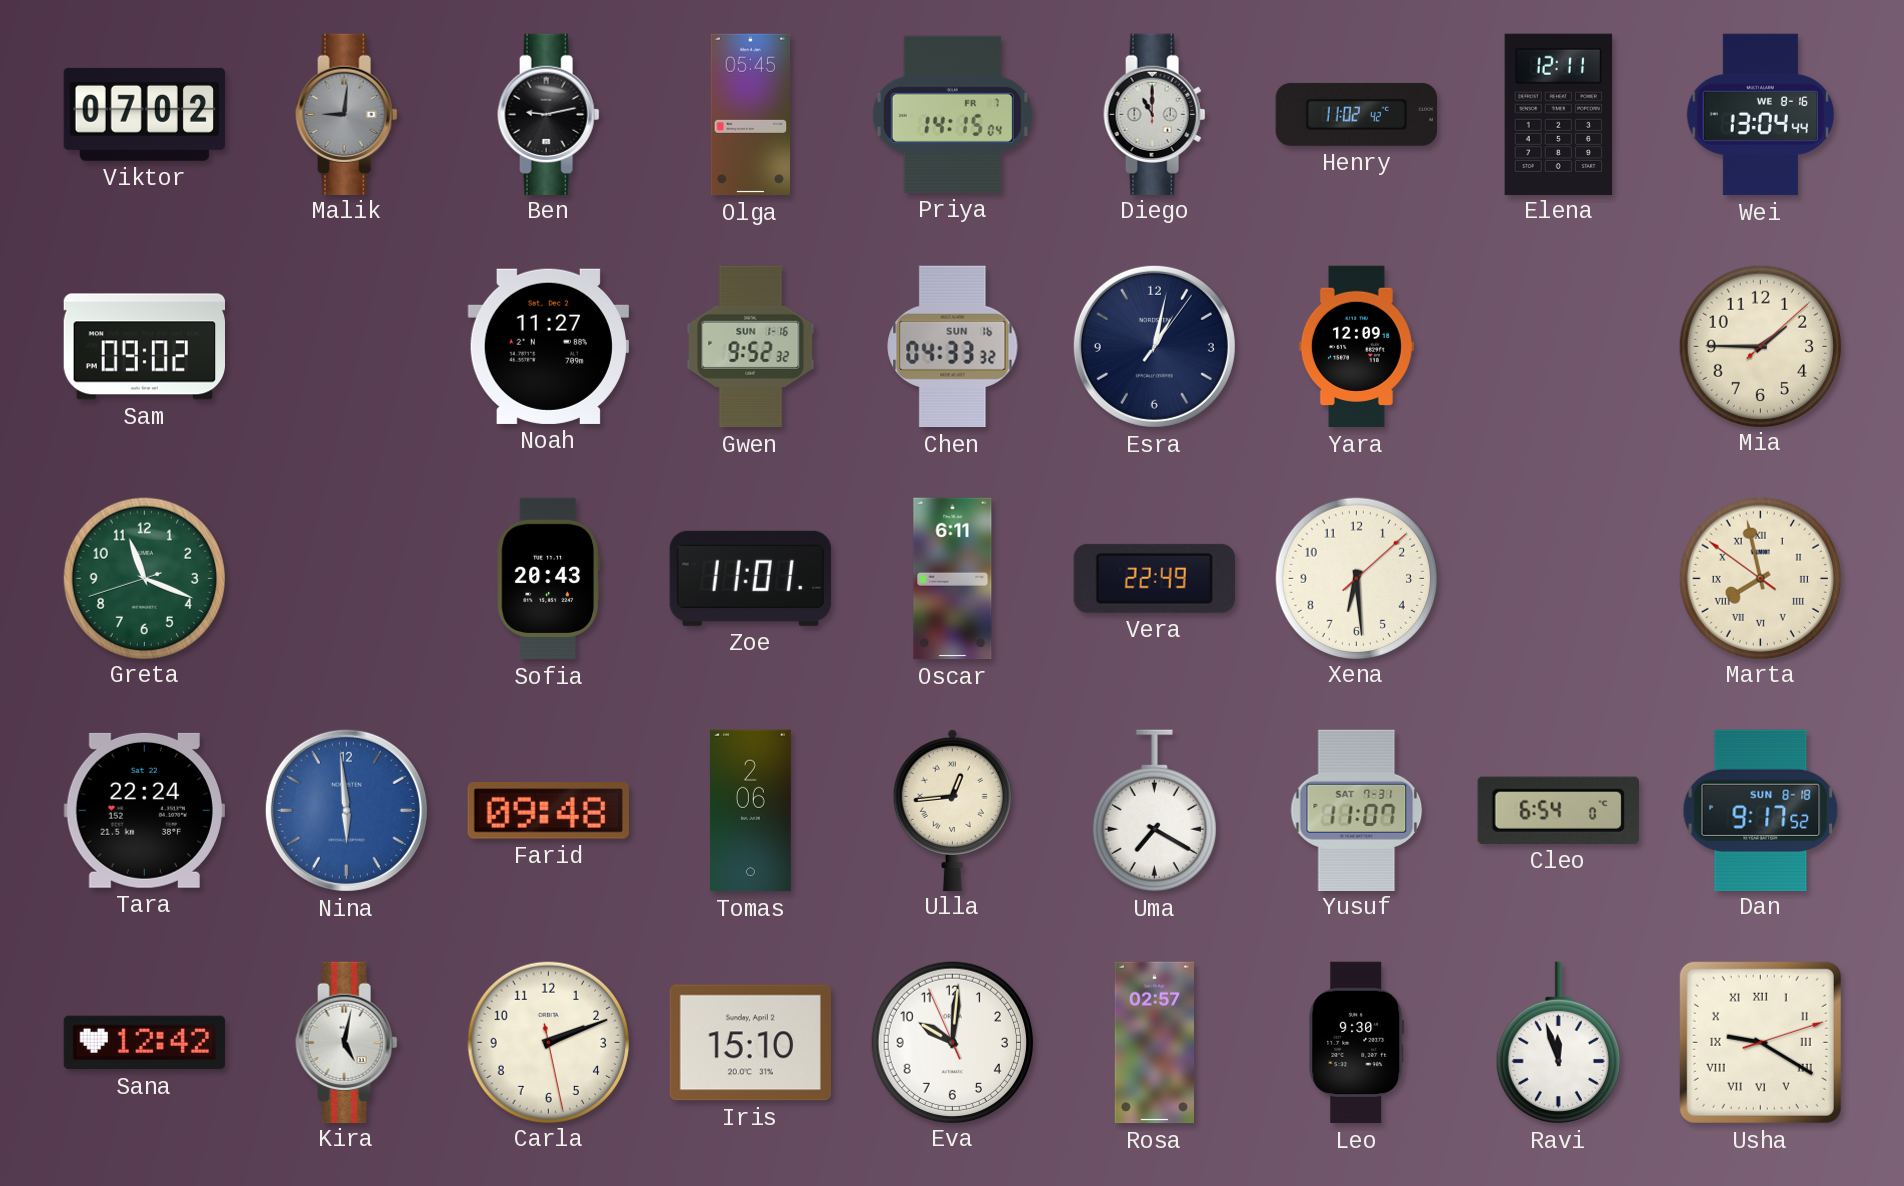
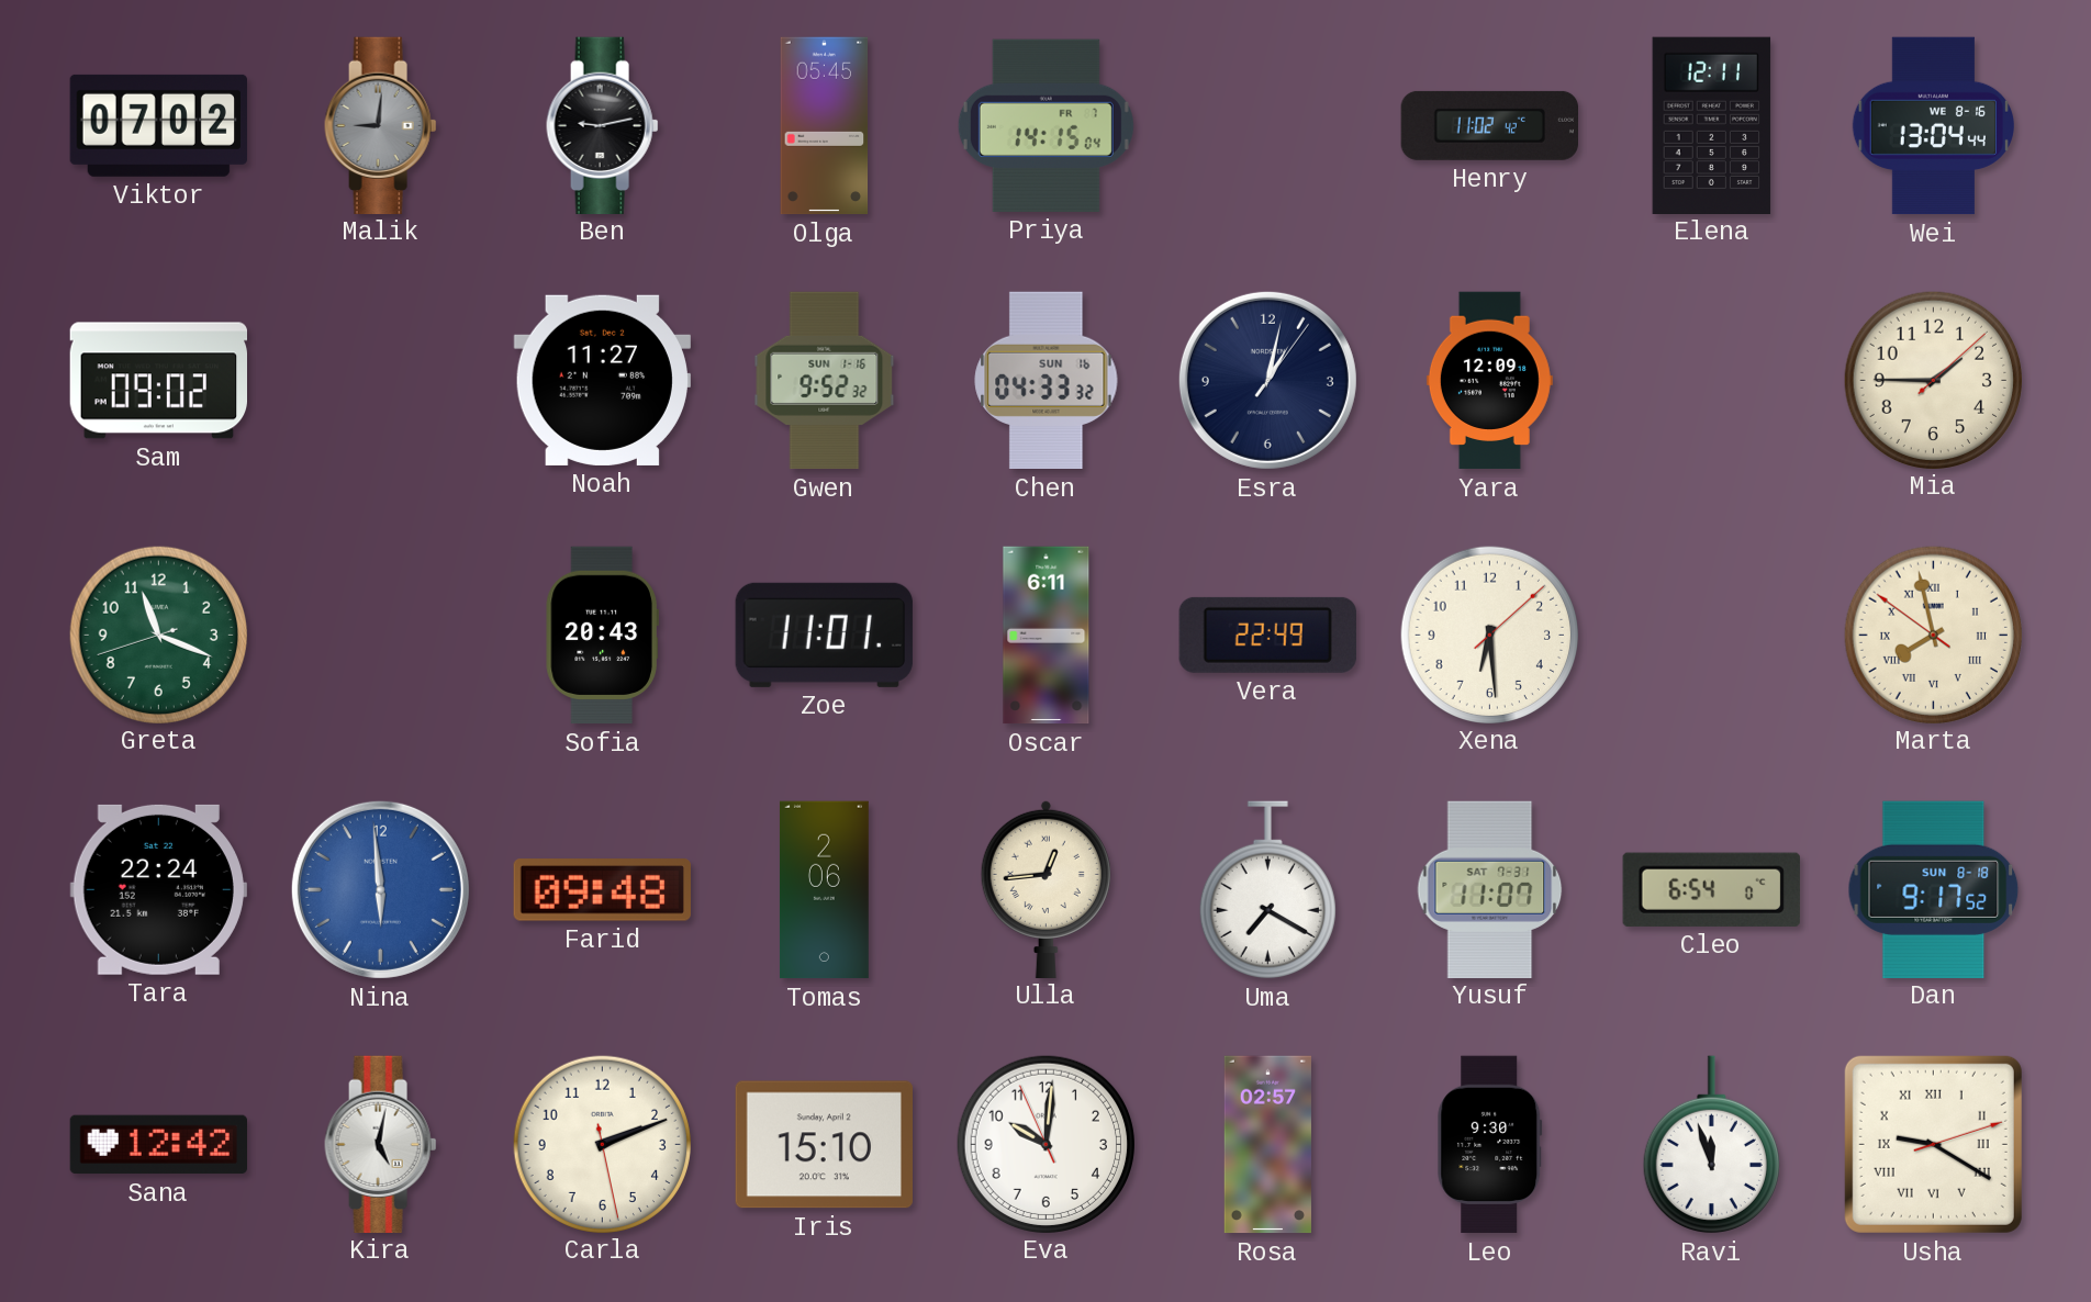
Diego: 11:00 -> none (1155, 114)
